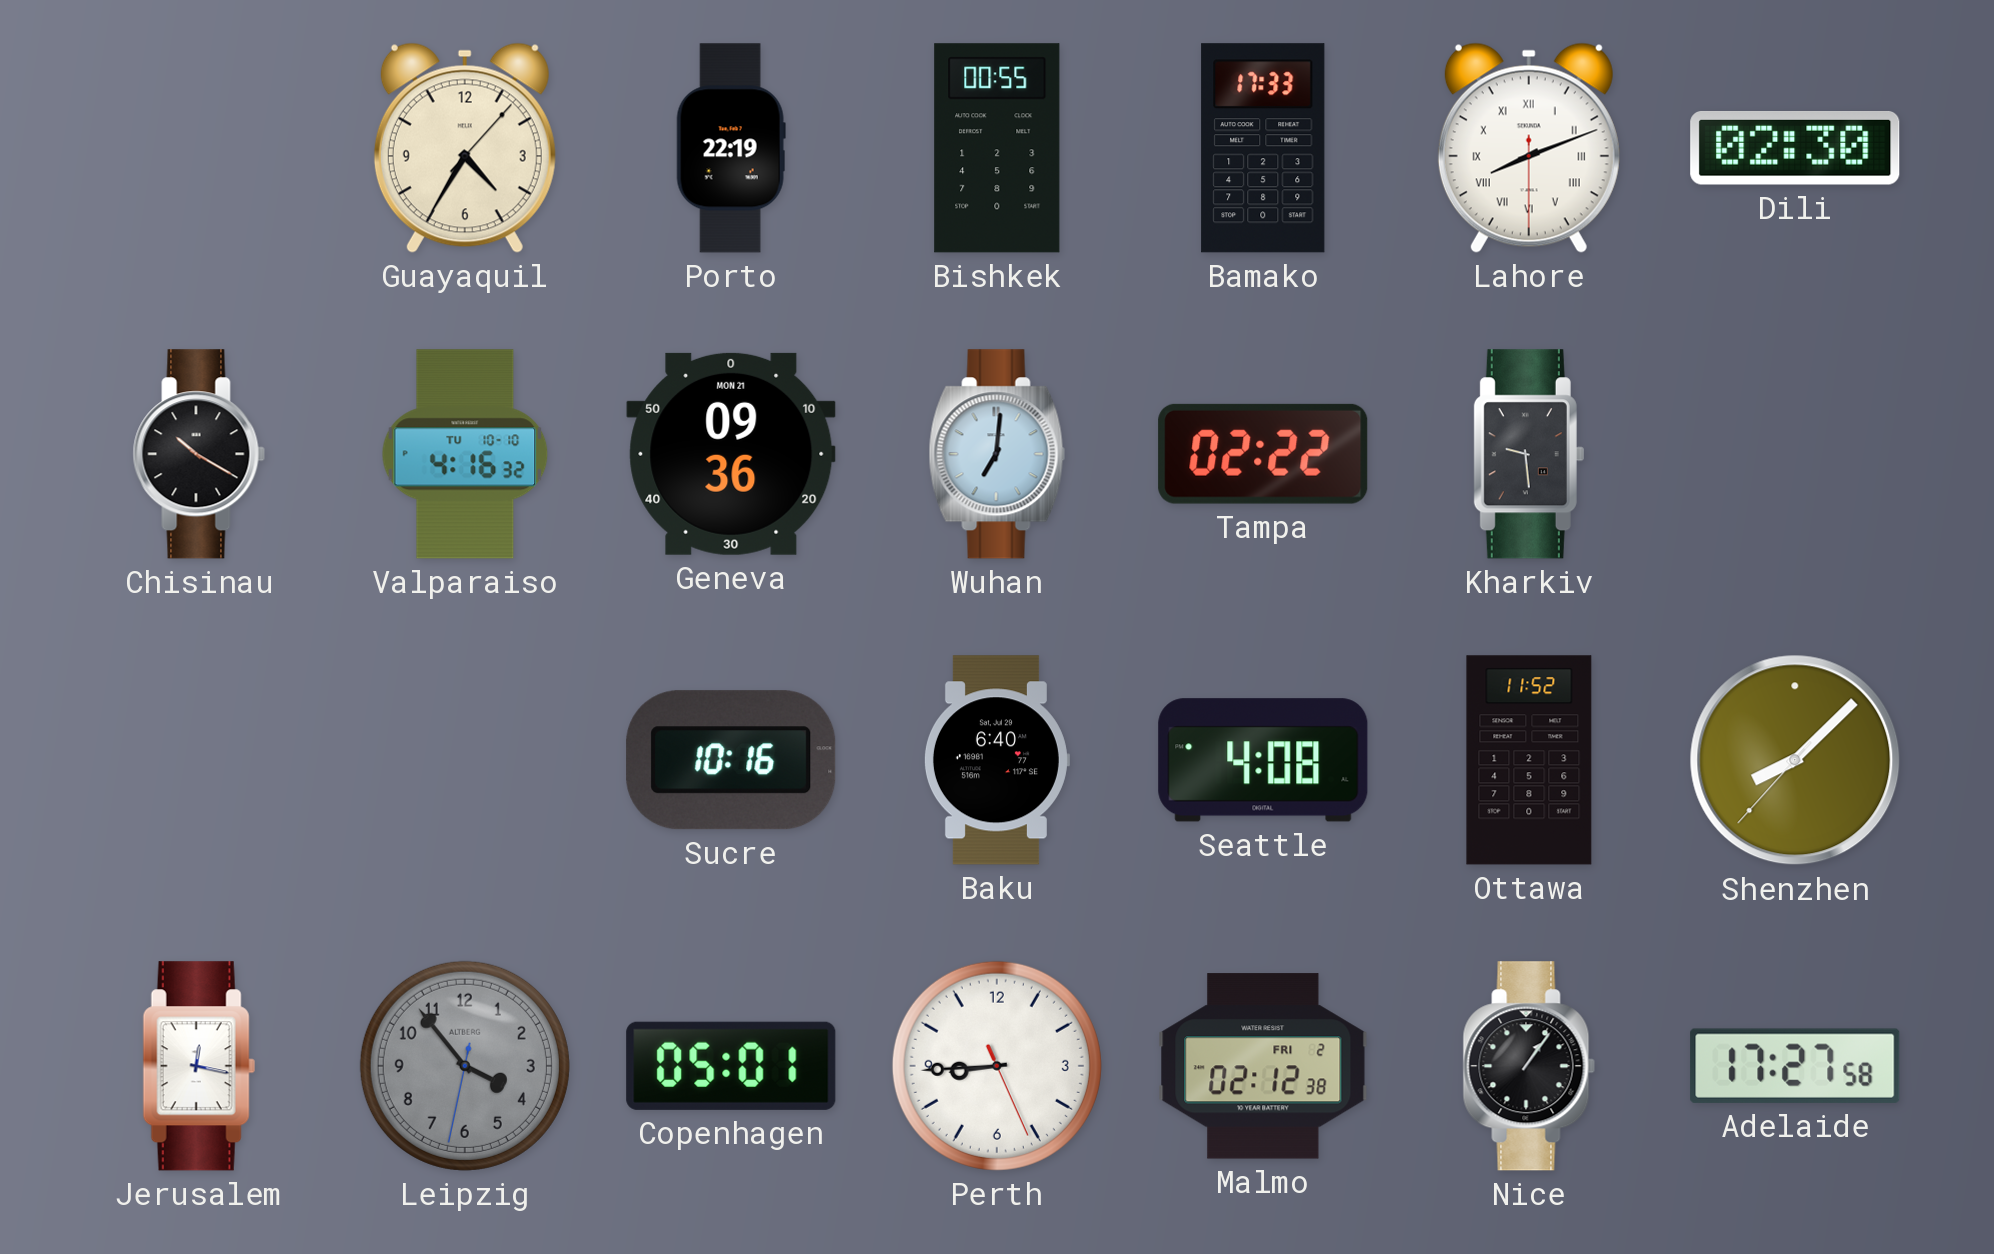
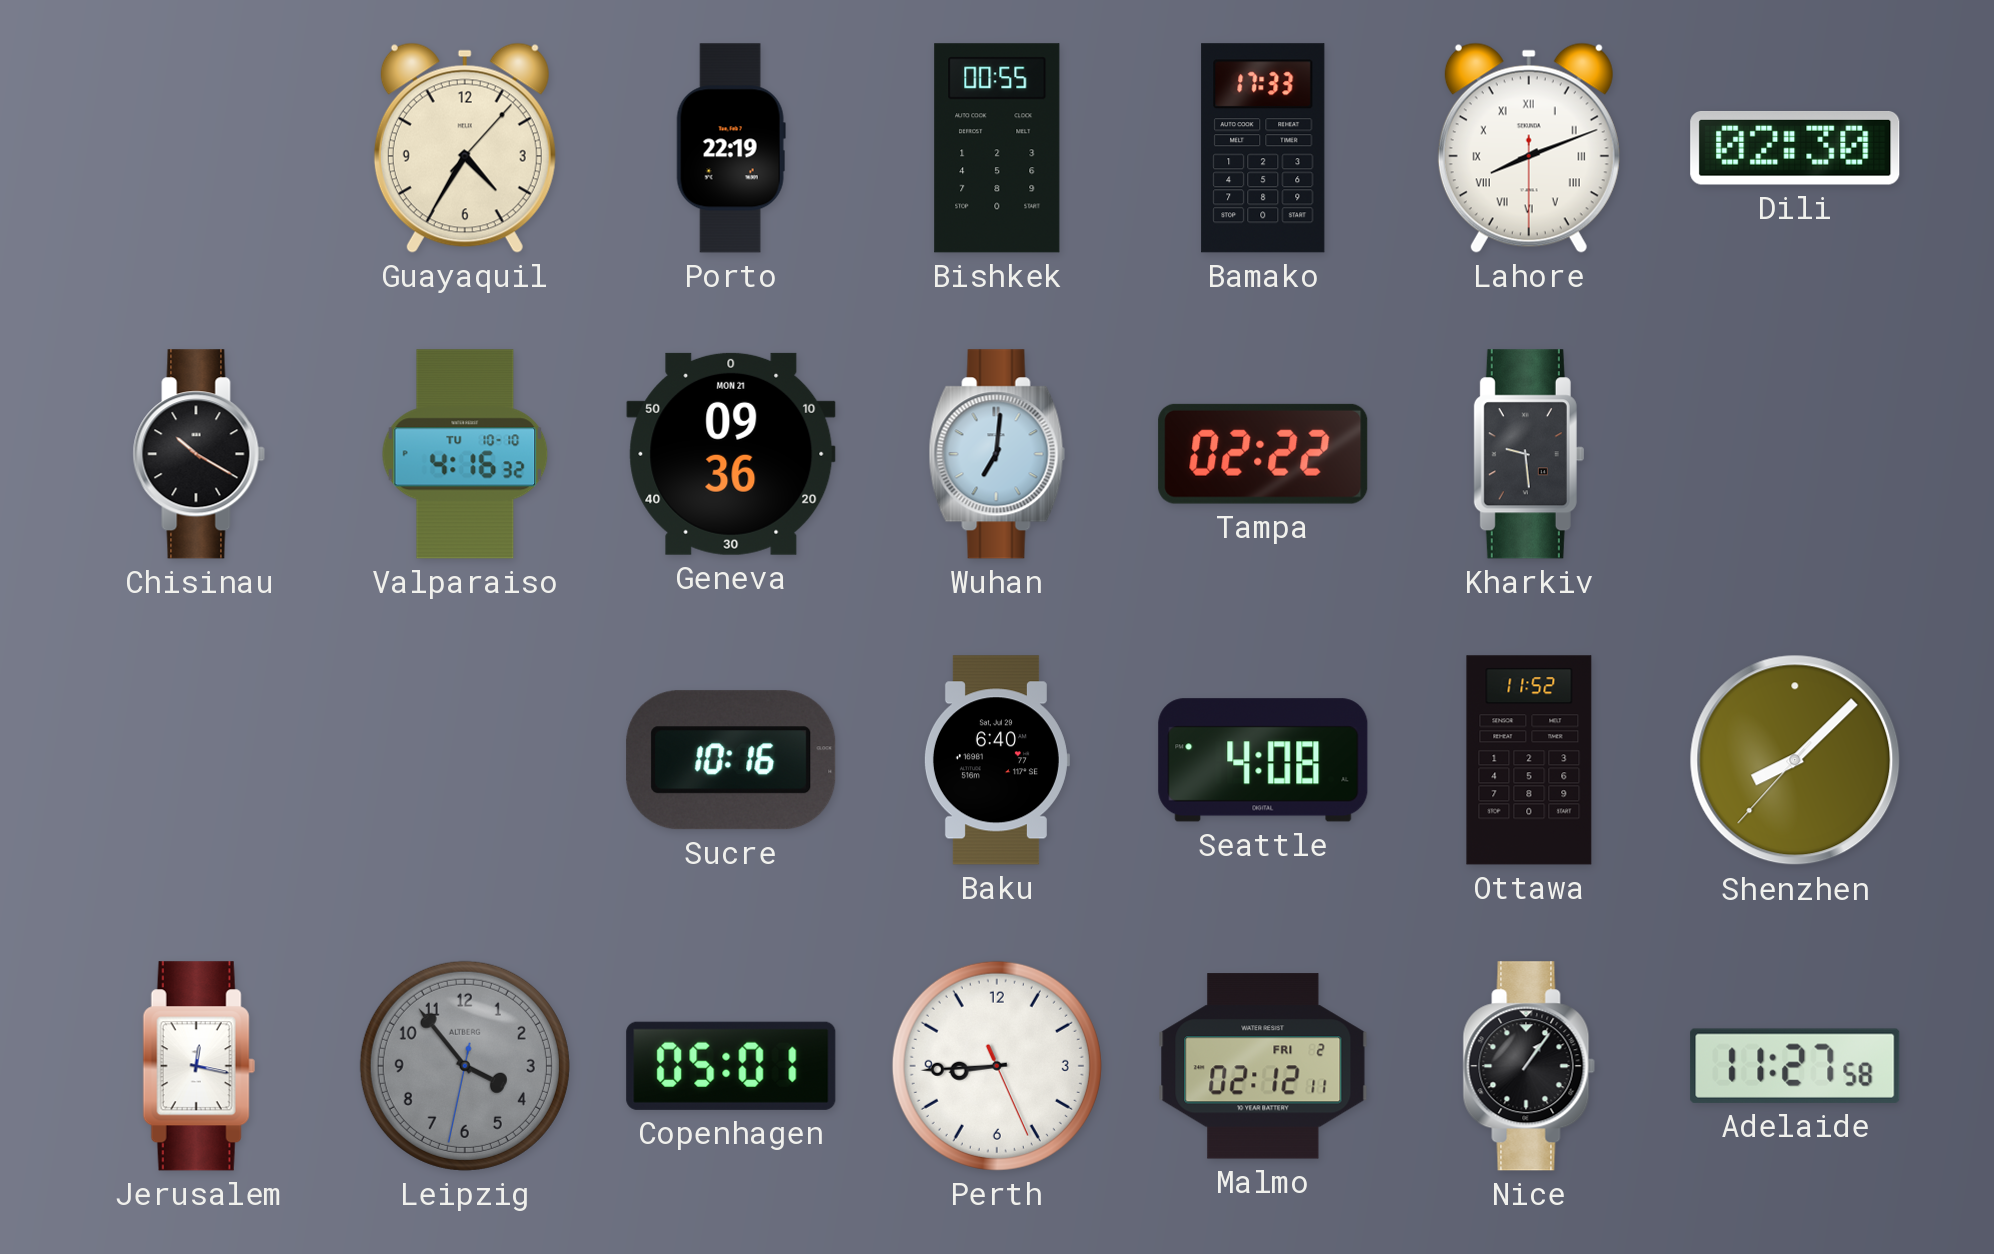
Malmo: 02:12:38 -> 02:12:11 (1263, 1066)
Adelaide: 17:27 -> 11:27 (1795, 1066)
